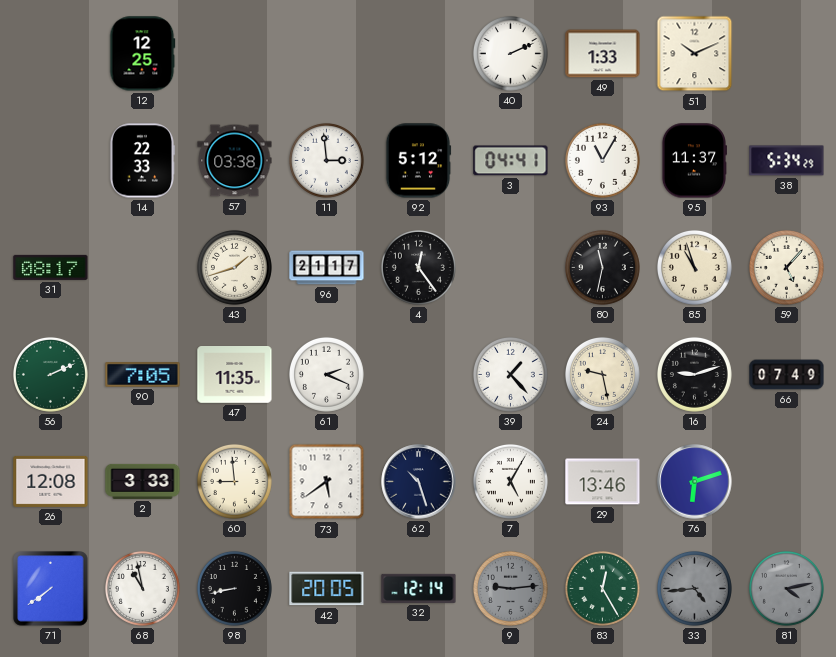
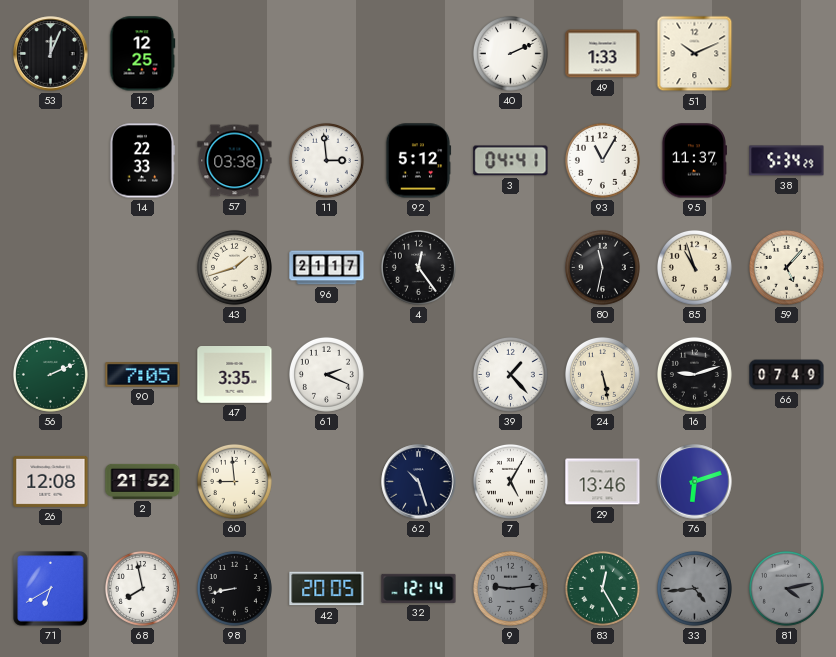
53: none -> 12:04 (51, 54)
31: 08:17 -> none (51, 267)
47: 11:35 -> 3:35 (235, 375)
24: 9:28 -> 5:28 (602, 374)
2: 3:33 -> 21:52 (143, 481)
73: 5:39 -> none (327, 482)
71: 7:39 -> 6:40 (51, 589)
68: 10:58 -> 7:58 (142, 588)
